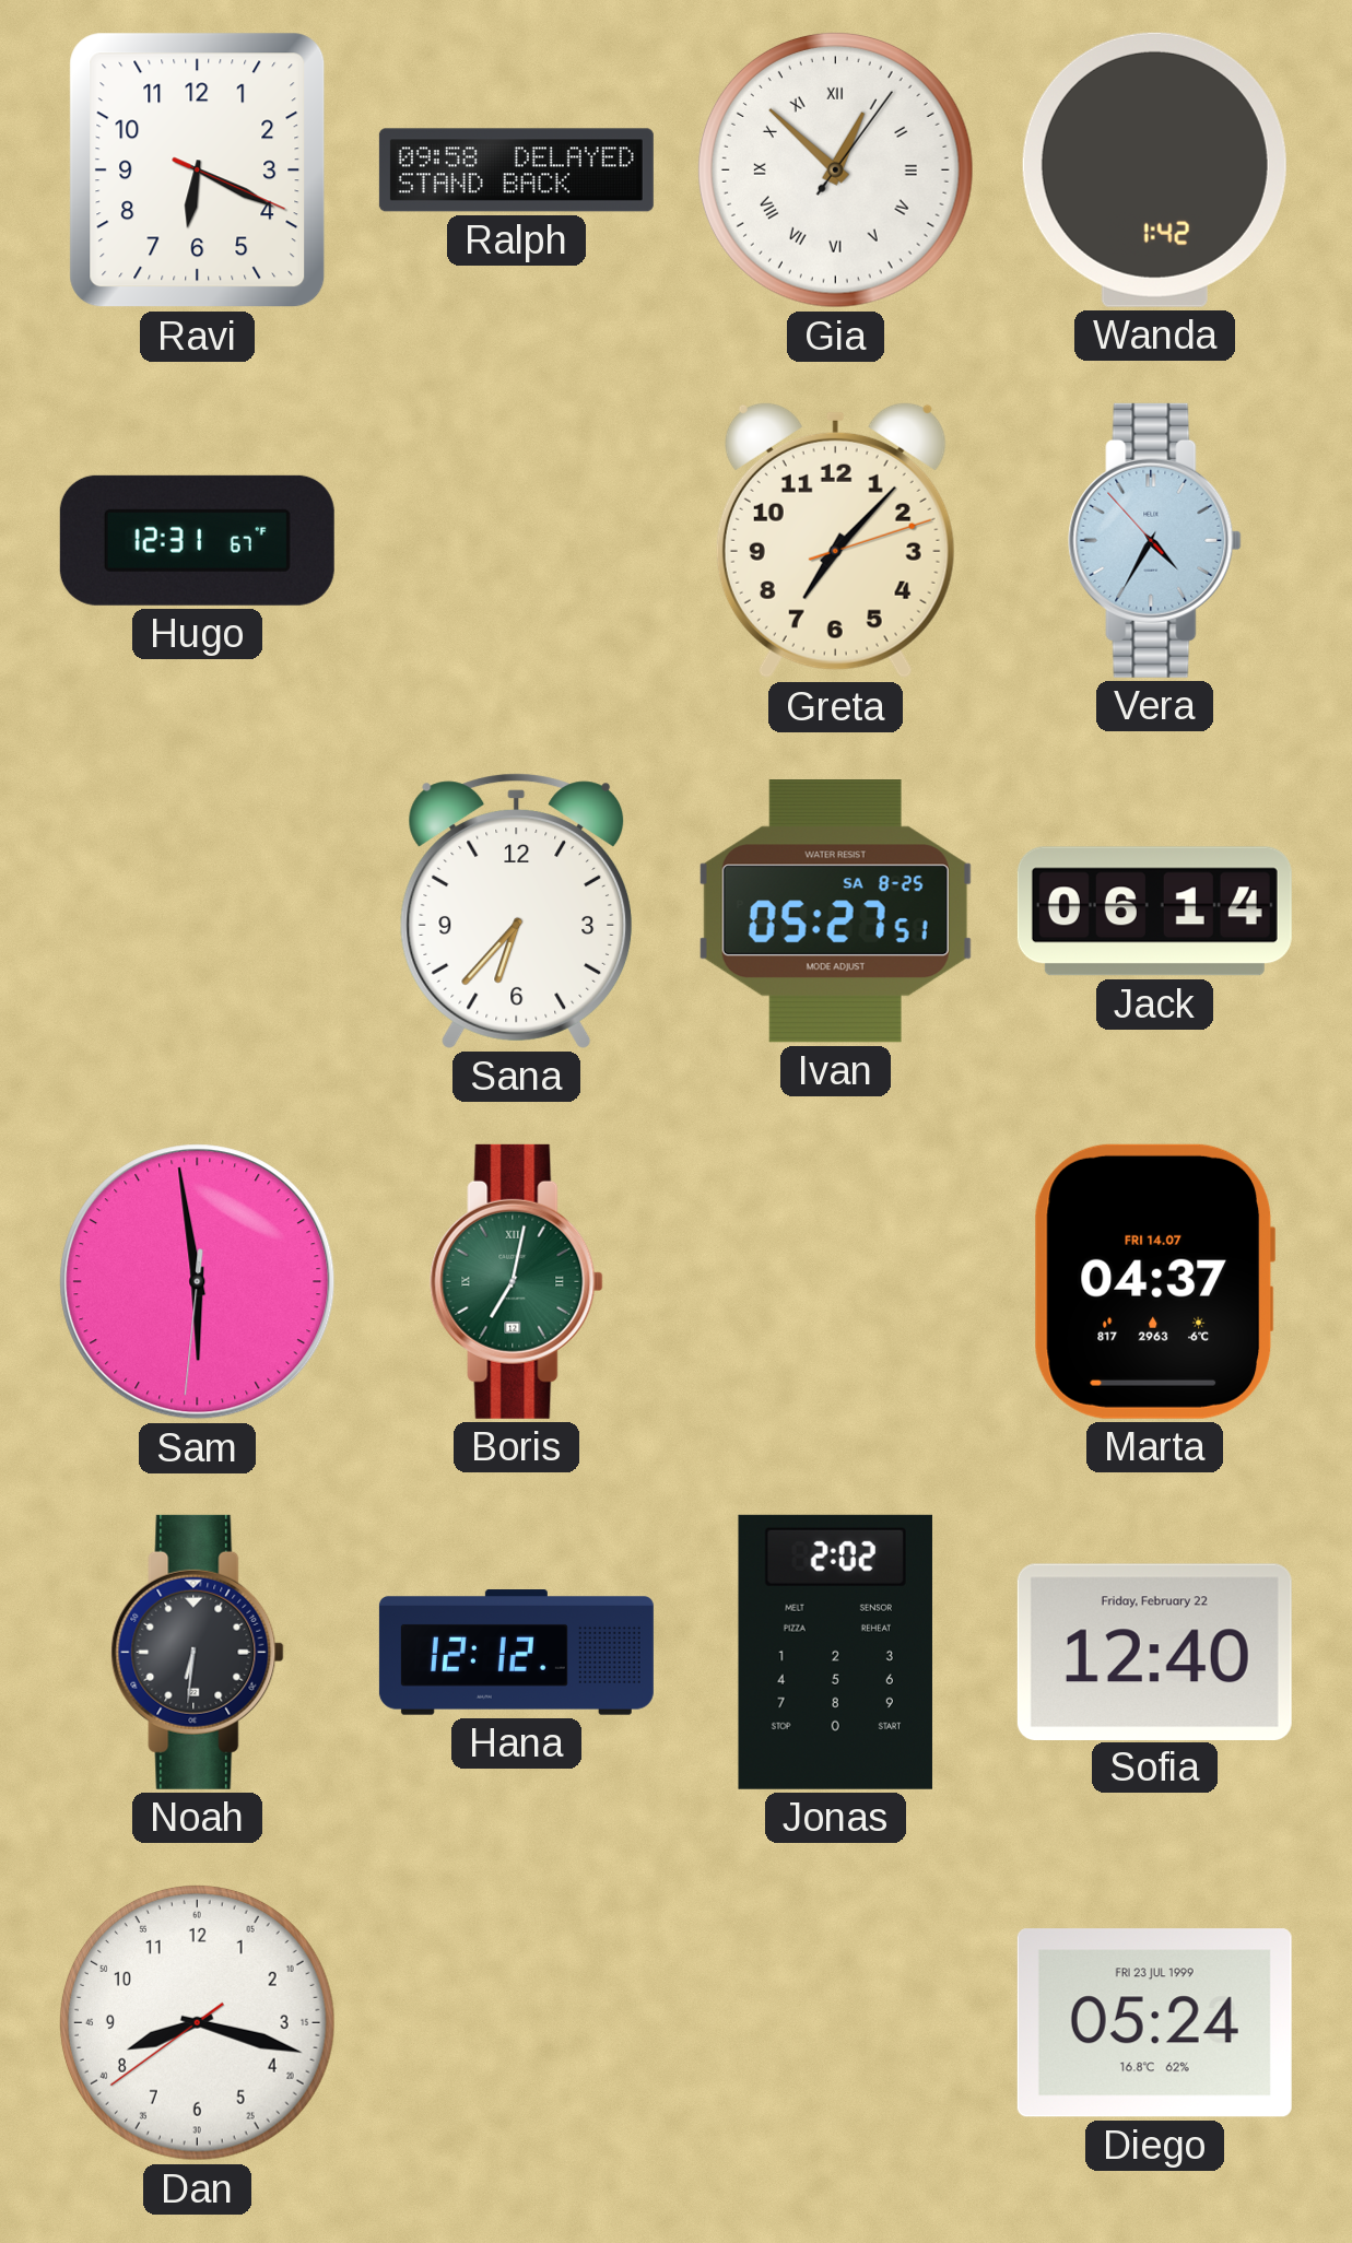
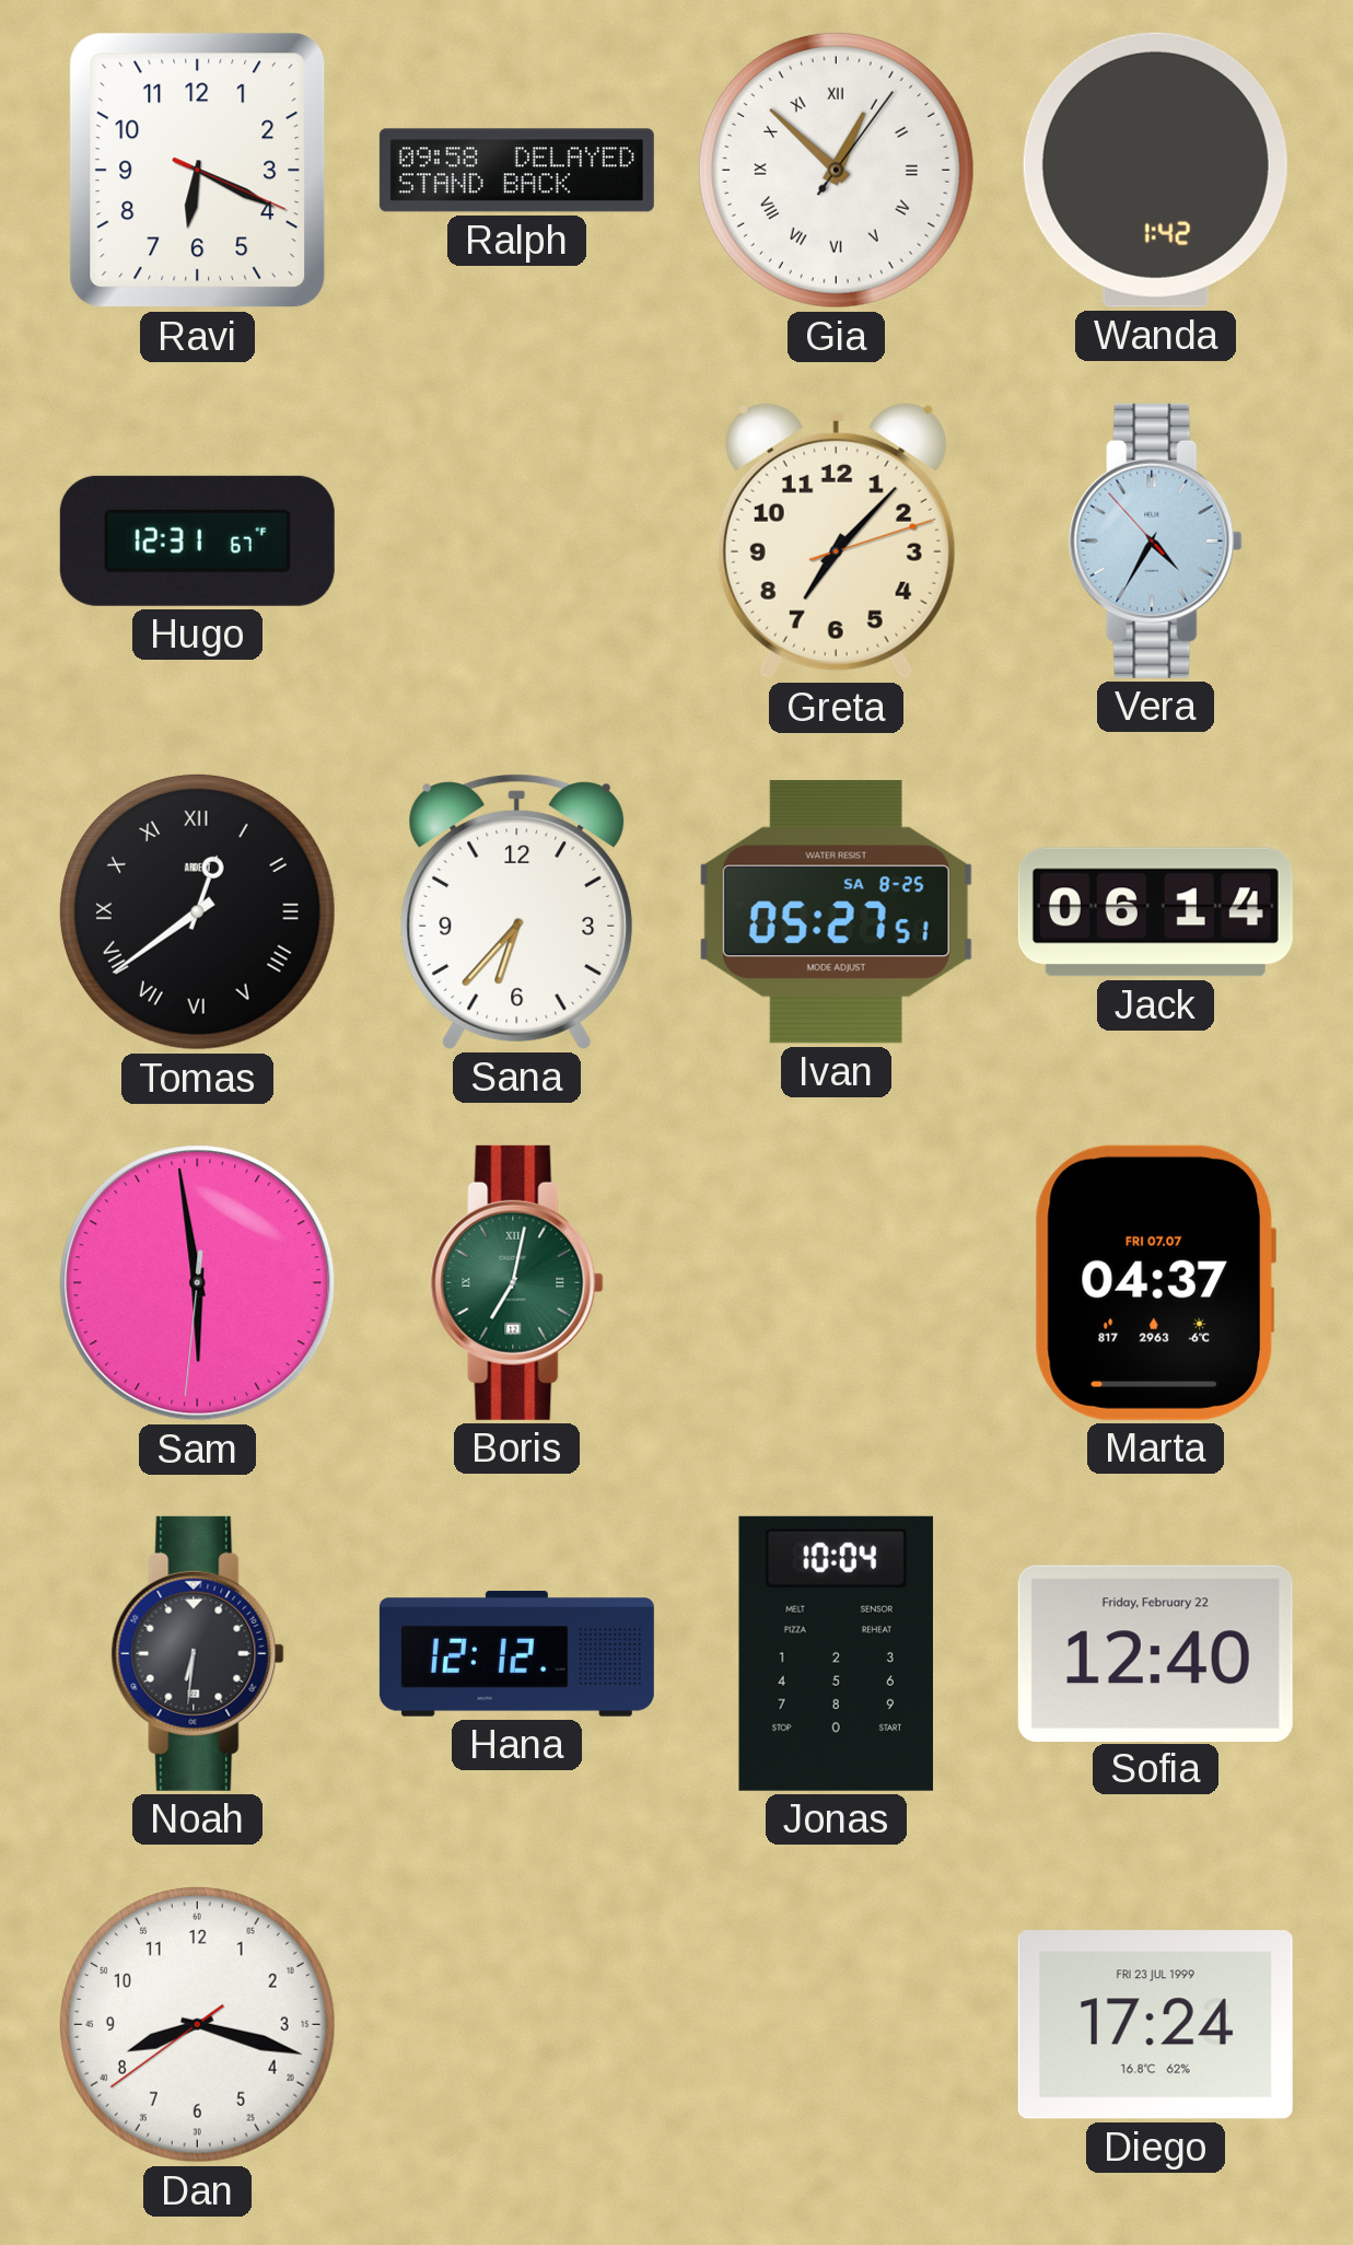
Tomas: none -> 12:39 (197, 911)
Marta date: FRI 14.07 -> FRI 07.07 (1155, 1282)
Jonas: 2:02 -> 10:04 (836, 1653)
Diego: 05:24 -> 17:24 (1155, 2025)
